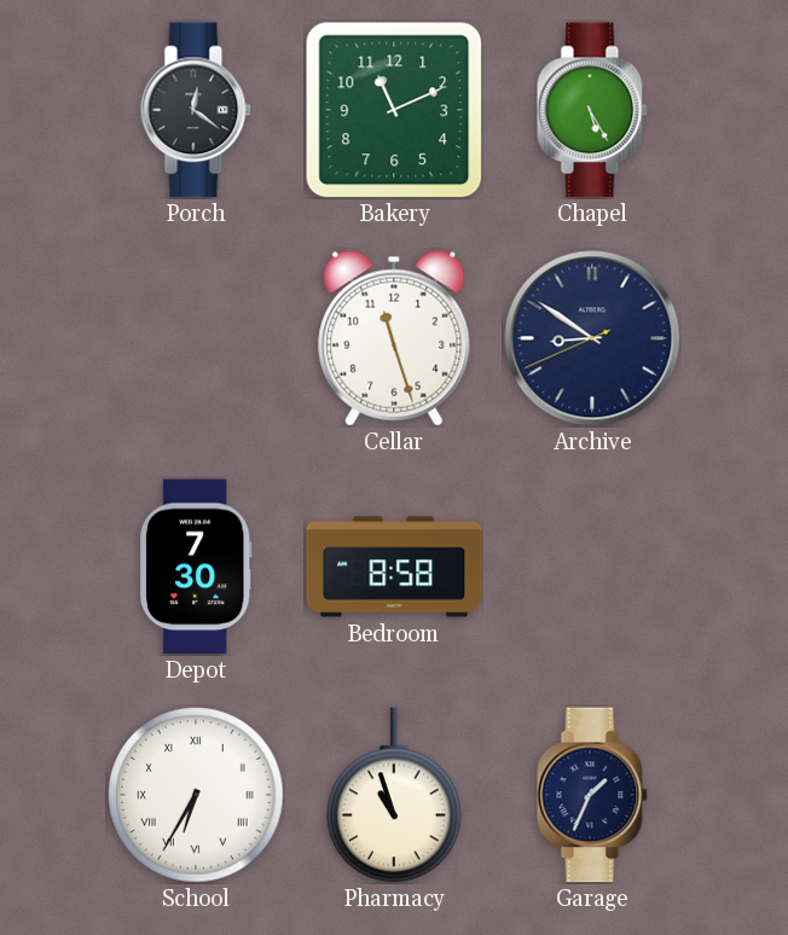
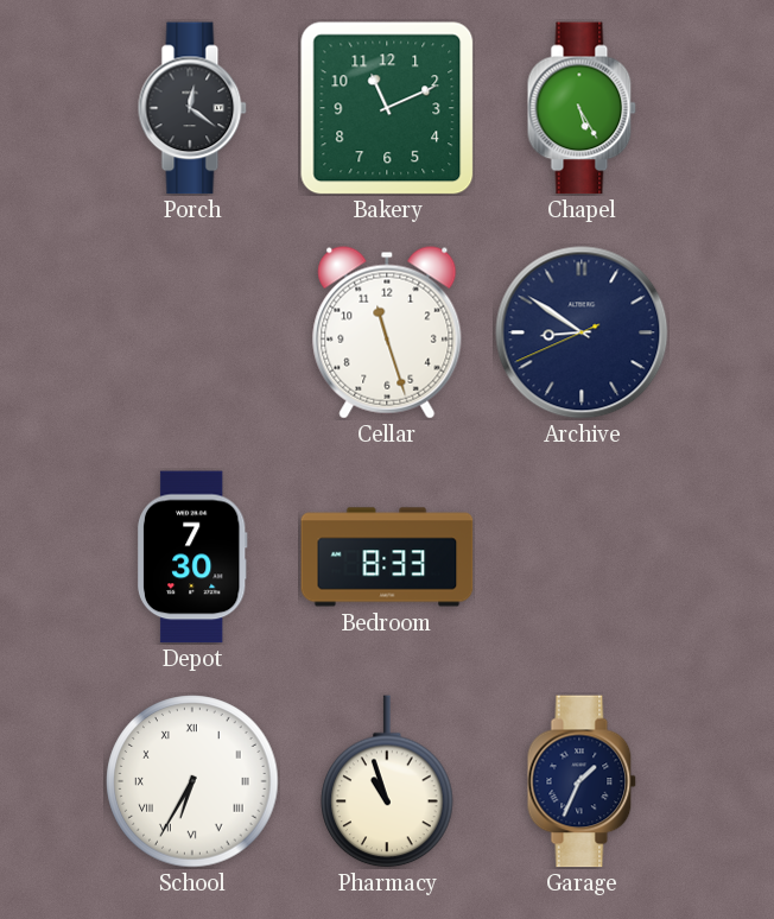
Bedroom: 8:58 -> 8:33 (387, 557)
